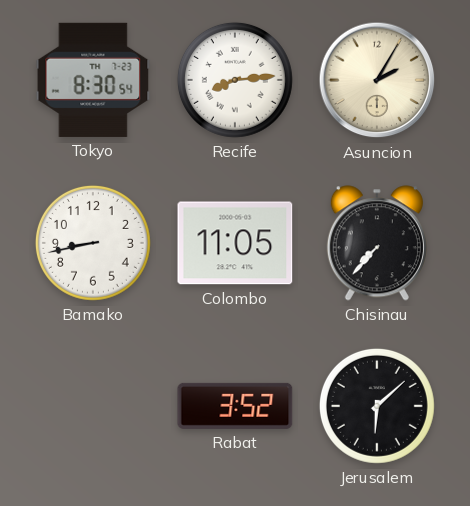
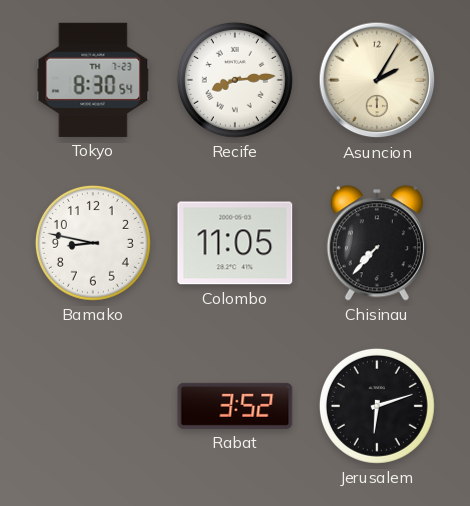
Bamako: 8:43 -> 8:47 (93, 243)
Jerusalem: 6:08 -> 6:12 (377, 406)
